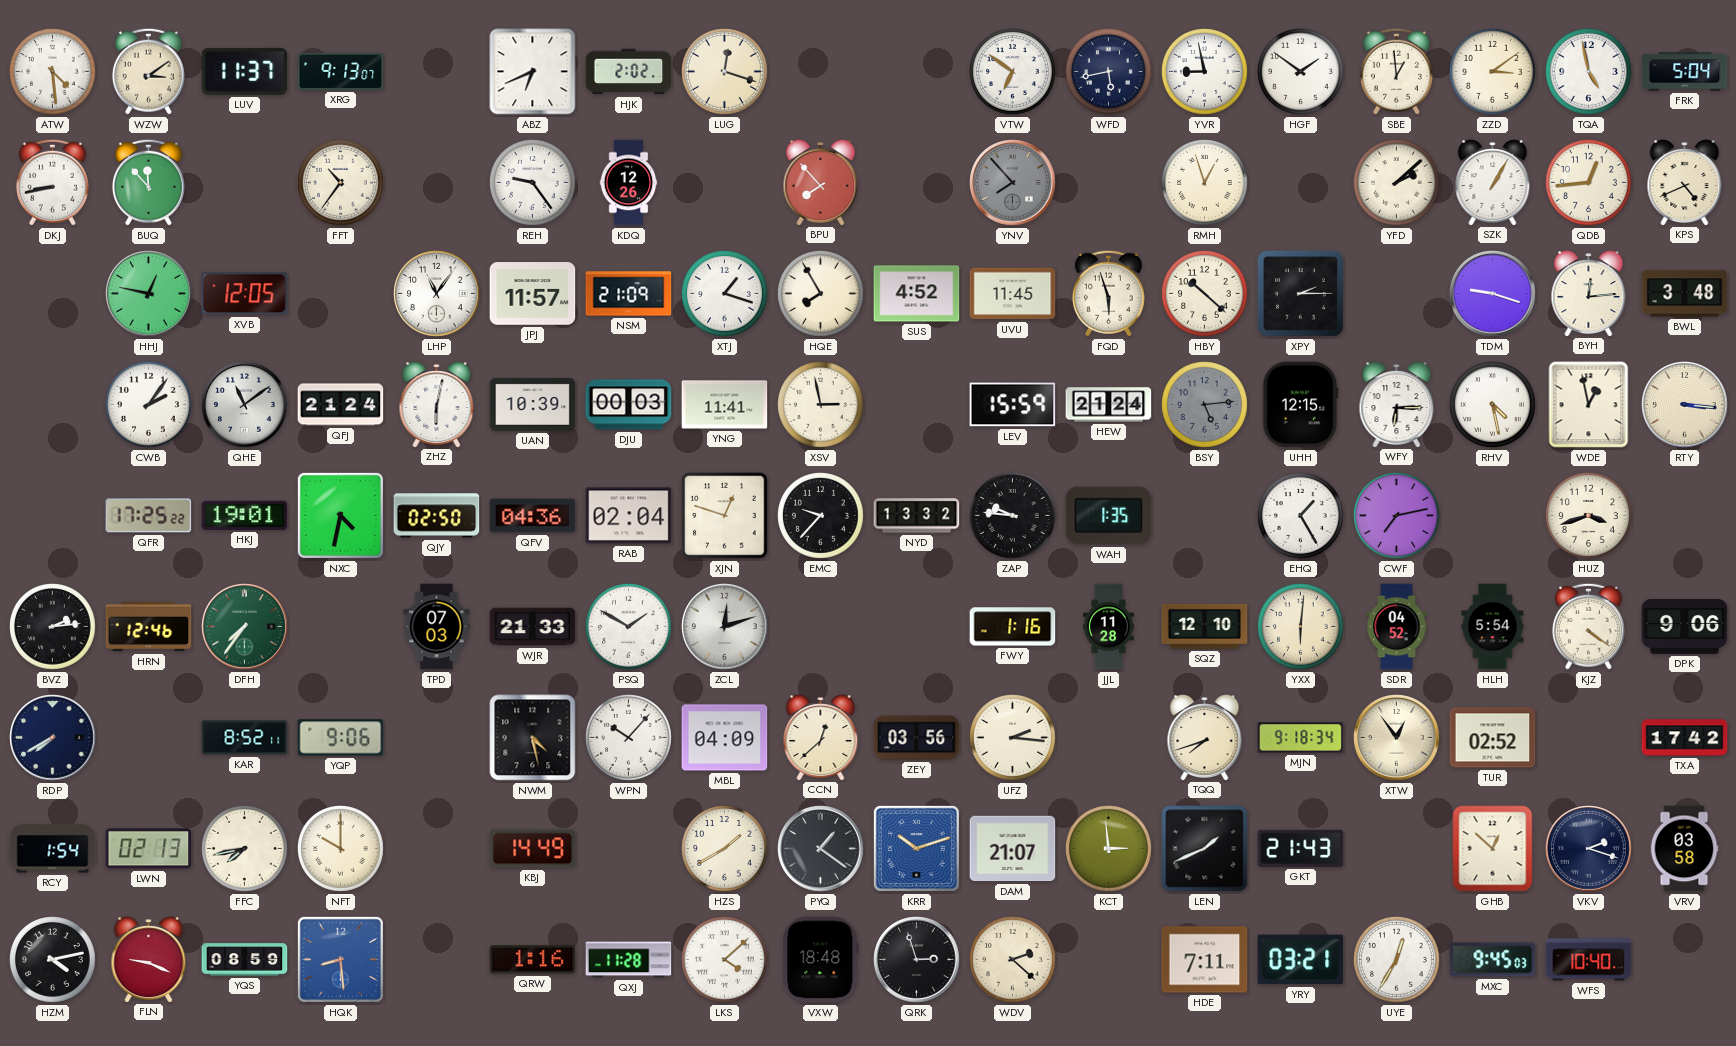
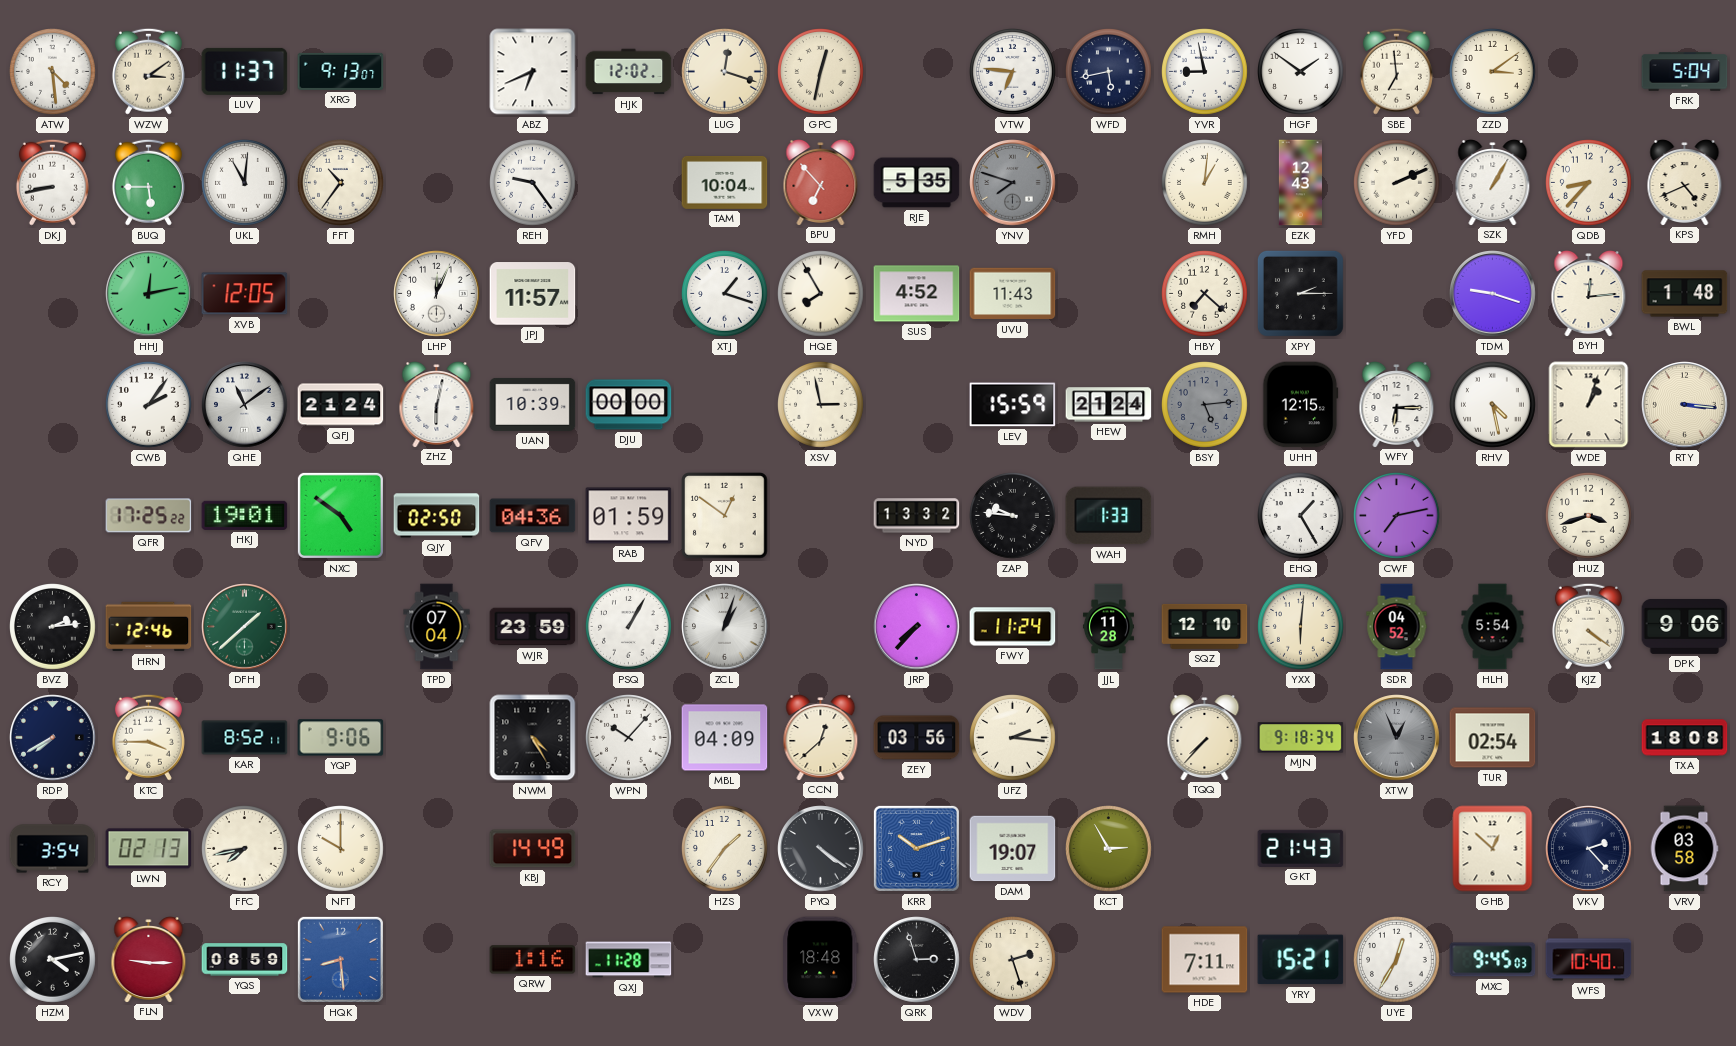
HJK: 2:02 -> 12:02 (629, 72)
GPC: none -> 12:32 (821, 72)
VTW: 6:51 -> 6:46 (1013, 72)
SBE: 12:59 -> 6:59 (1396, 71)
TQA: 4:58 -> none (1589, 72)
BUQ: 11:53 -> 5:45 (148, 182)
UKL: none -> 11:01 (245, 183)
KDQ: 12:26 -> none (629, 183)
TAM: none -> 10:04 (725, 182)
BPU: 7:53 -> 6:53 (821, 183)
RJE: none -> 5:35 (917, 183)
YNV: 7:53 -> 7:48 (1013, 183)
RMH: 12:57 -> 1:01 (1205, 183)
EZK: none -> 12:43 (1300, 183)
YFD: 2:08 -> 2:11 (1397, 183)
QDB: 12:44 -> 8:37 (1589, 183)
HHJ: 12:47 -> 12:13 (149, 294)
LHP: 11:06 -> 12:04 (437, 294)
NSM: 21:09 -> none (629, 294)
UVU: 11:45 -> 11:43 (1013, 294)
FQD: 5:57 -> none (1108, 293)
HBY: 10:22 -> 7:22 (1205, 294)
BWL: 3:48 -> 1:48 (1685, 294)
DJU: 00:03 -> 00:00 (629, 405)
YNG: 11:41 -> none (725, 405)
WDE: 12:58 -> 1:03 (1589, 405)
NXC: 4:32 -> 4:51 (340, 515)
RAB: 02:04 -> 01:59 (629, 516)
XJN: 12:48 -> 12:51 (725, 516)
EMC: 9:37 -> none (821, 516)
WAH: 1:35 -> 1:33 (1109, 516)
DFH: 7:36 -> 1:38 (245, 627)
TPD: 07:03 -> 07:04 (437, 627)
WJR: 21:33 -> 23:59 (533, 627)
PSQ: 1:50 -> 1:05 (629, 627)
ZCL: 12:12 -> 1:03 (725, 627)
JRP: none -> 7:37 (917, 627)
FWY: 1:16 -> 11:24 (1013, 627)
KTC: none -> 3:45 (148, 737)
NWM: 4:28 -> 4:25 (533, 738)
TQQ: 7:42 -> 7:37 (1205, 738)
XTW: 12:54 -> 12:56 (1397, 738)
XTW dial: cream -> grey (1397, 738)
TUR: 02:52 -> 02:54 (1493, 738)
TXA: 17:42 -> 18:08 (1685, 738)
RCY: 1:54 -> 3:54 (53, 849)
HZS: 1:40 -> 1:36 (725, 849)
PYQ: 1:21 -> 4:21 (821, 849)
DAM: 21:07 -> 19:07 (1013, 849)
KCT: 2:59 -> 2:55 (1109, 849)
LEN: 1:41 -> none (1205, 849)
VKV: 2:18 -> 2:23 (1589, 849)
FLN: 9:19 -> 9:15 (149, 960)
LKS: 4:08 -> none (725, 960)
WDV: 2:22 -> 2:27 (1013, 960)
YRY: 03:21 -> 15:21 (1301, 960)
